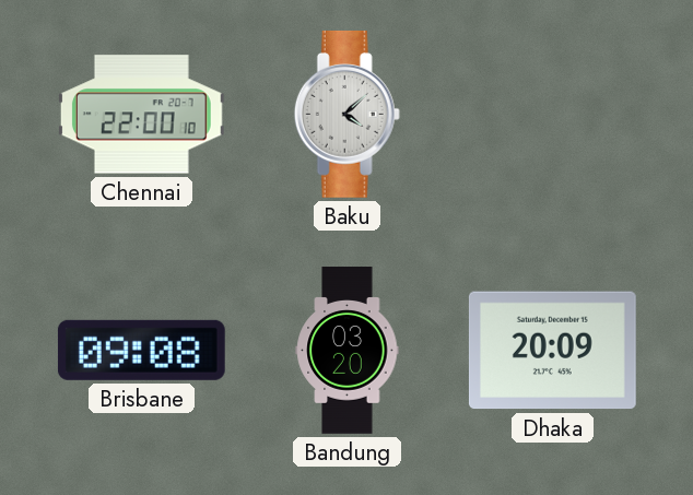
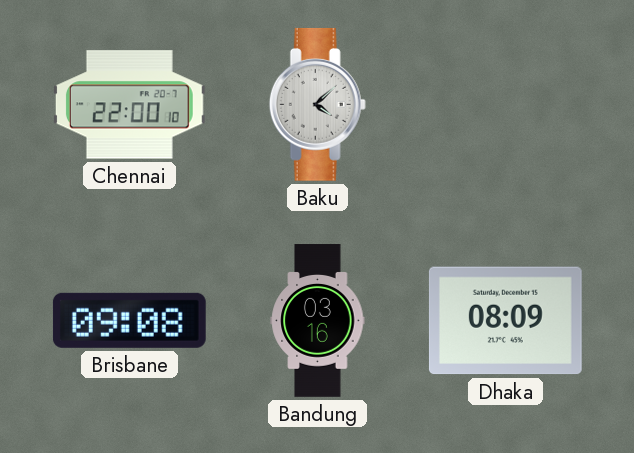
Bandung: 03:20 -> 03:16 (318, 321)
Dhaka: 20:09 -> 08:09 (505, 321)
